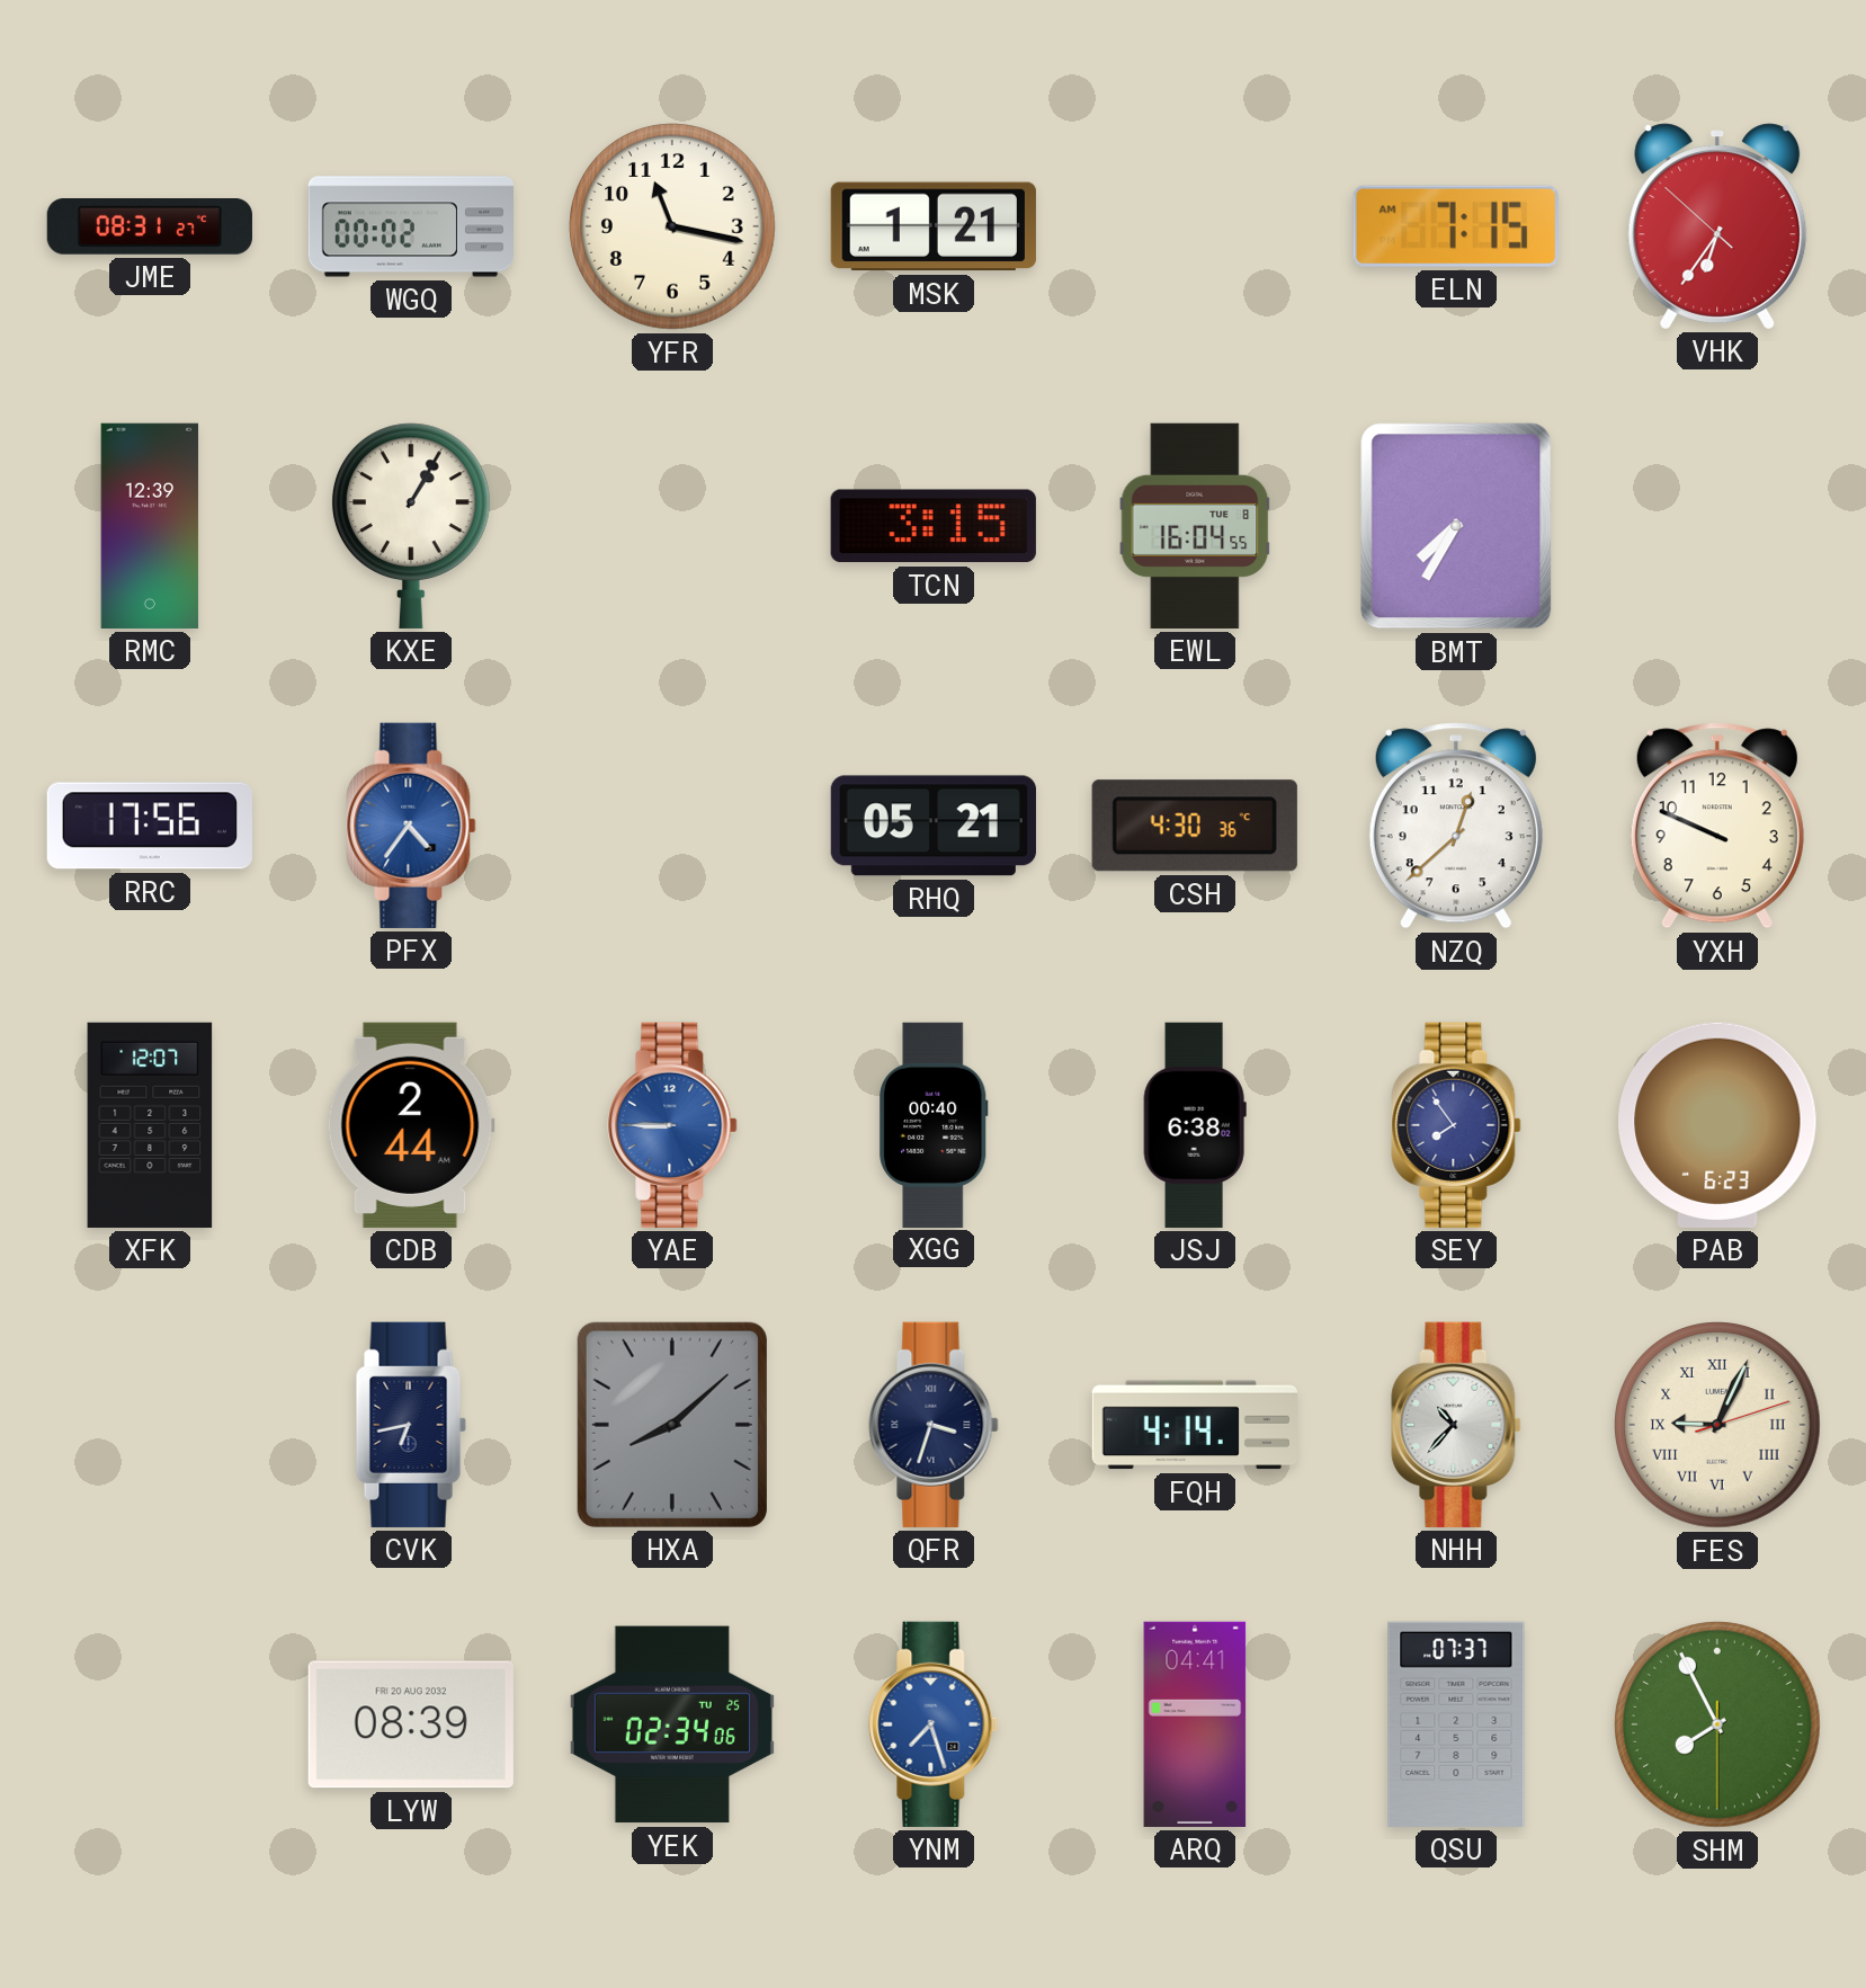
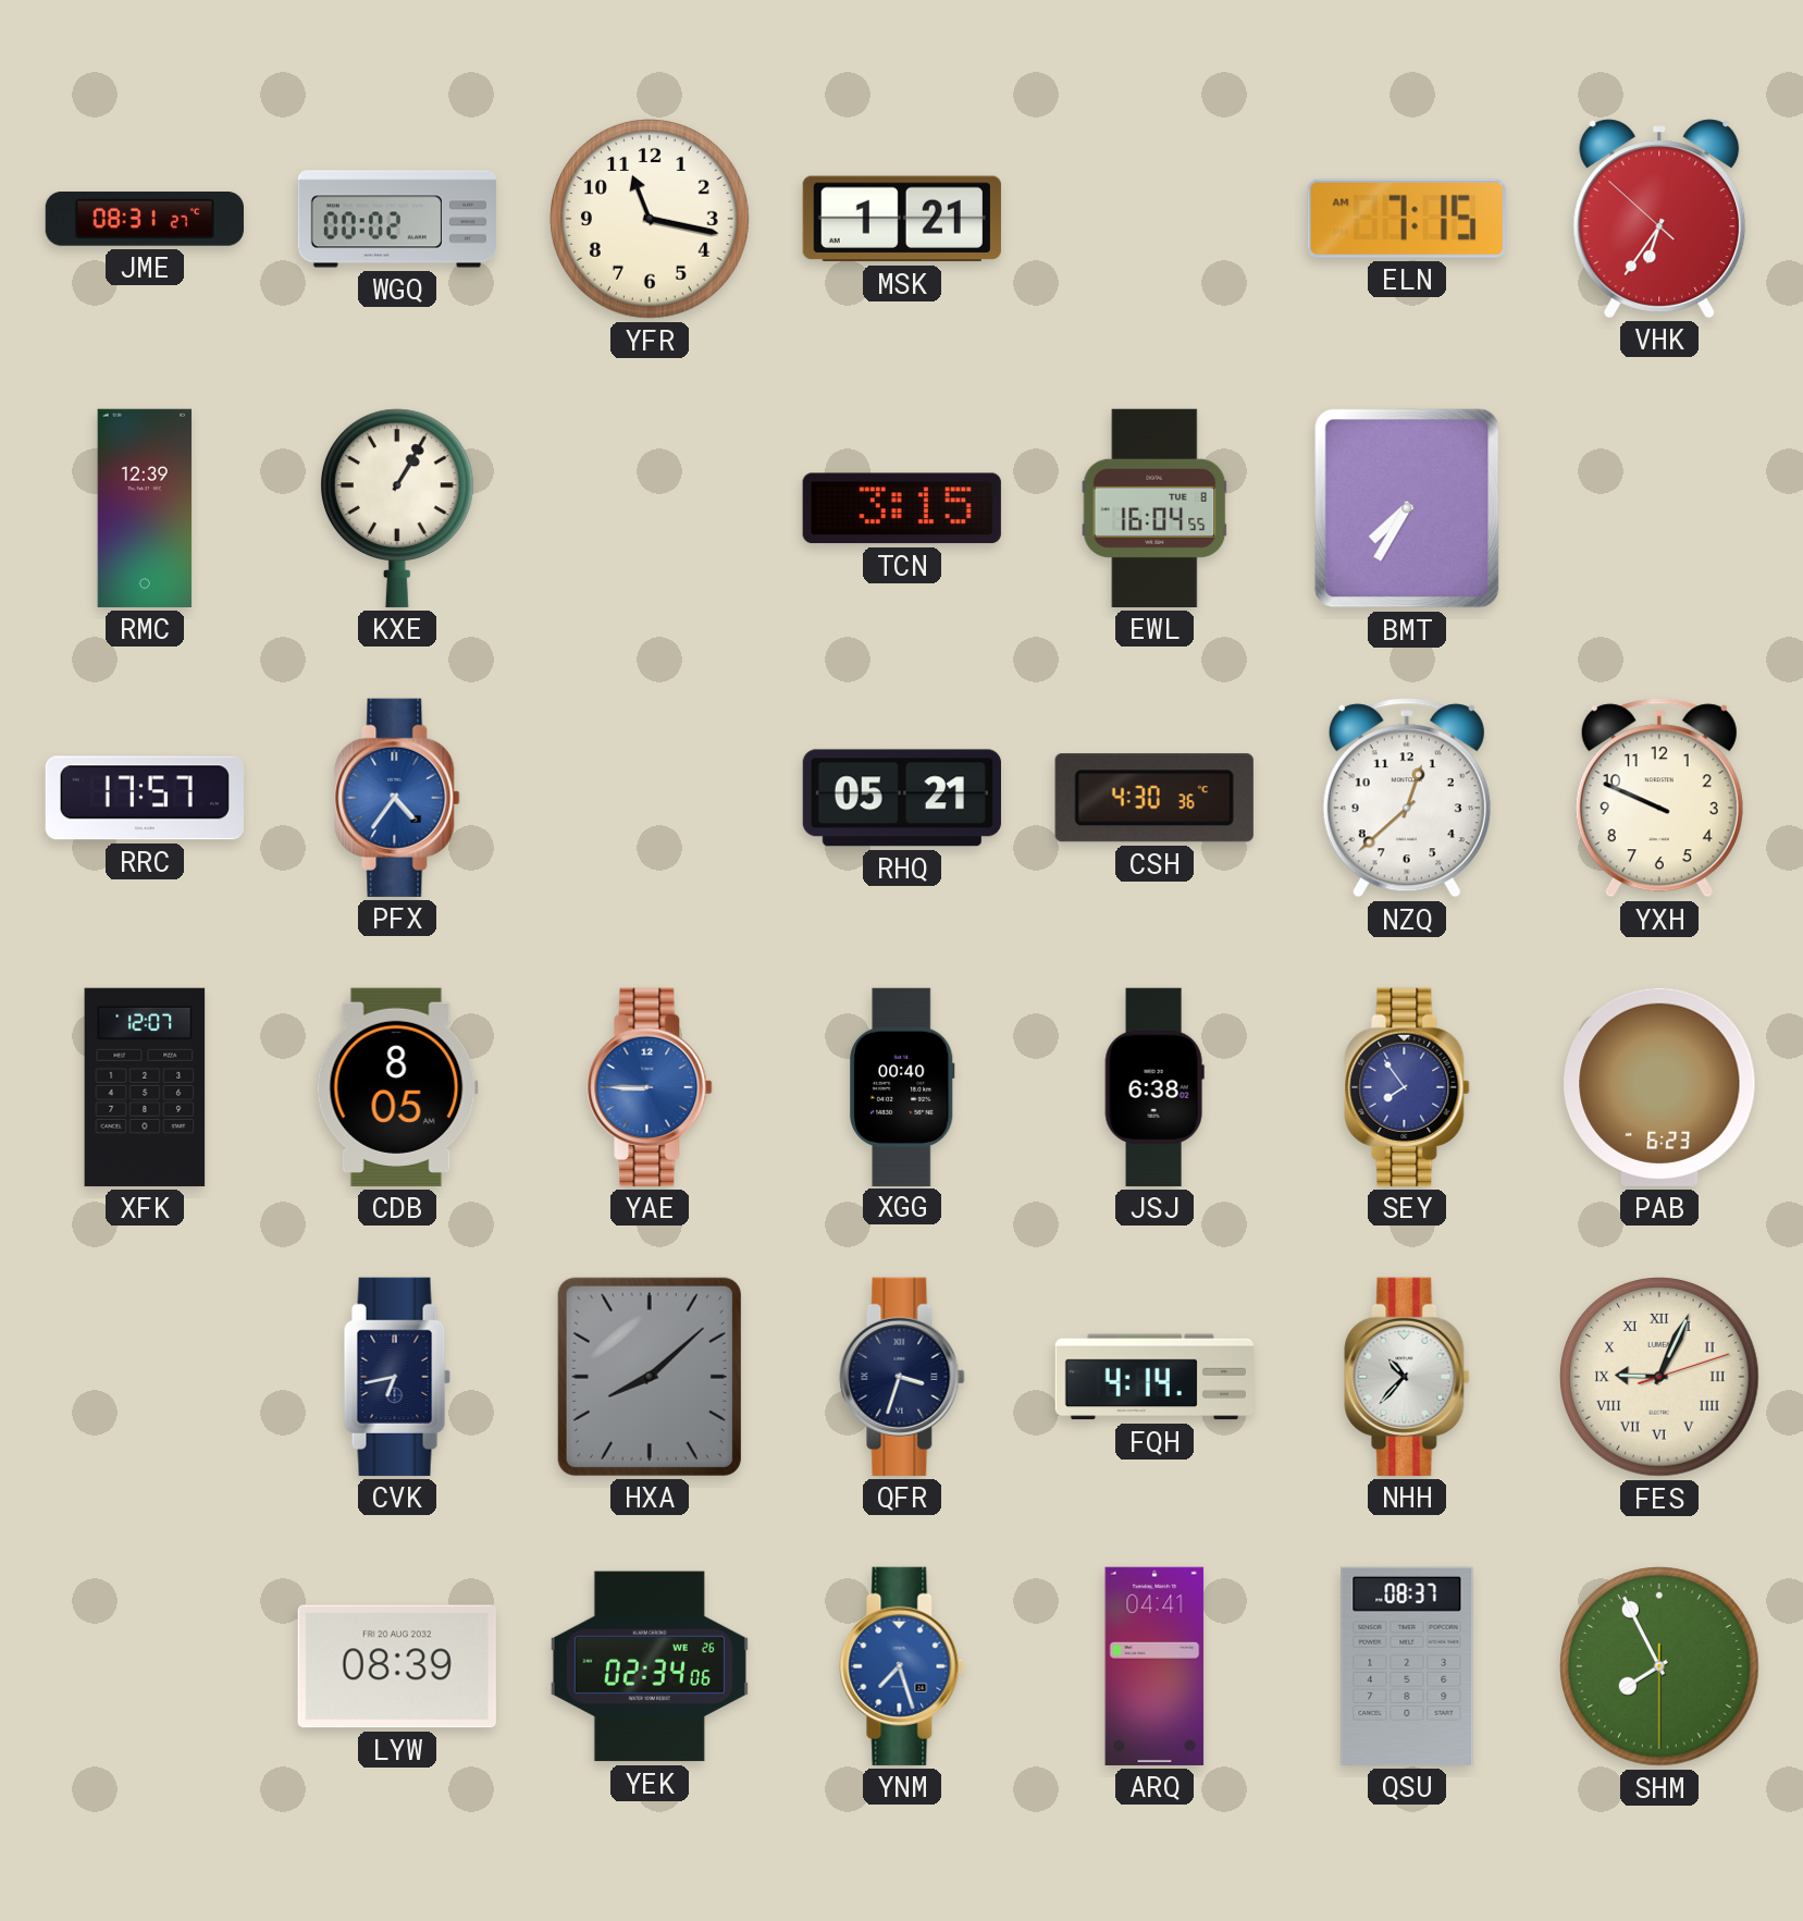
RRC: 17:56 -> 17:57 (145, 798)
CDB: 2:44 -> 8:05 (397, 1087)
YEK date: TU 25 -> WE 26 (650, 1666)
QSU: 07:37 -> 08:37 (1407, 1666)
